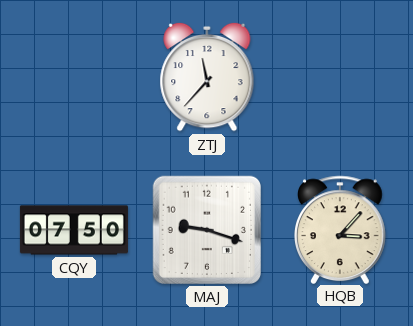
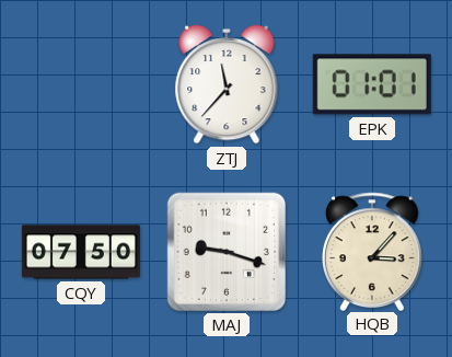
EPK: none -> 01:01 (372, 84)
